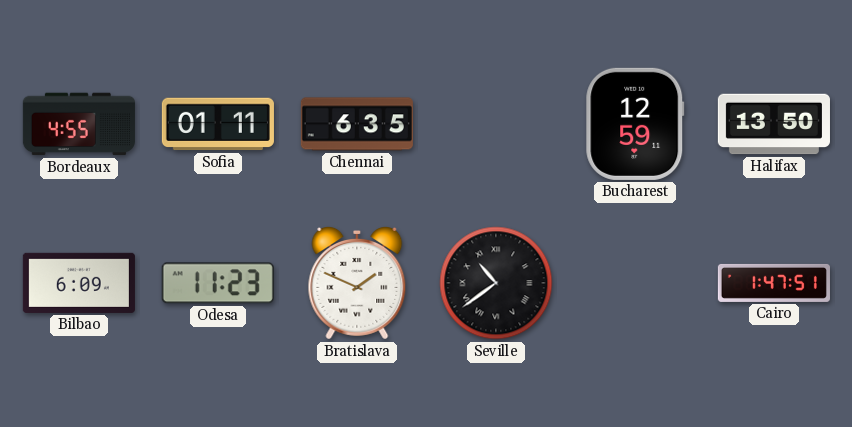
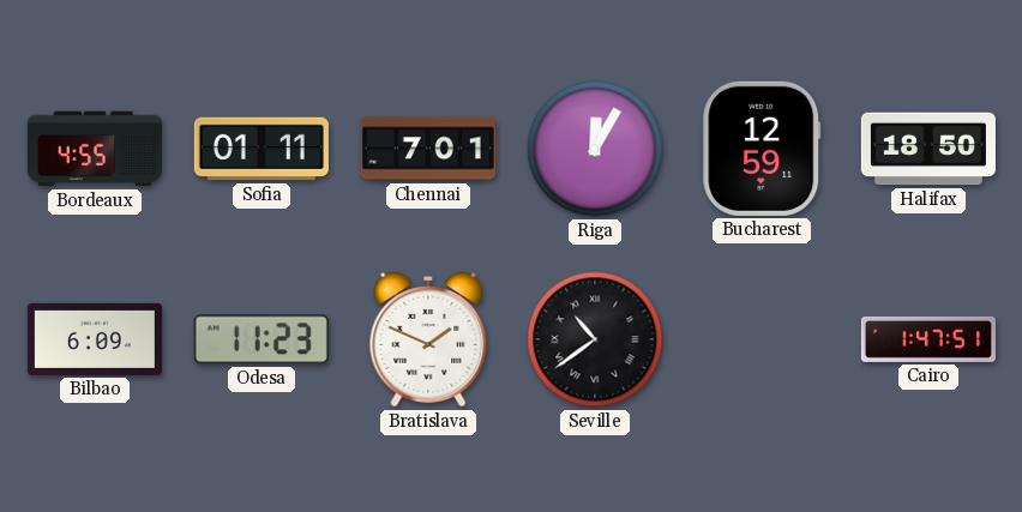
Chennai: 6:35 -> 7:01 (428, 149)
Riga: none -> 12:05 (595, 149)
Halifax: 13:50 -> 18:50 (928, 149)
